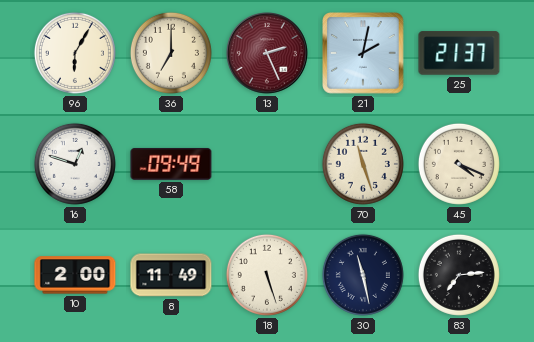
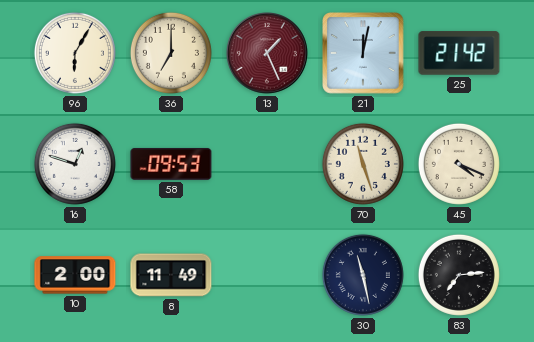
13: 2:26 -> 1:26 (268, 54)
21: 2:02 -> 12:02 (363, 53)
25: 21:37 -> 21:42 (459, 53)
58: 09:49 -> 09:53 (171, 164)
18: 5:27 -> none (267, 275)
